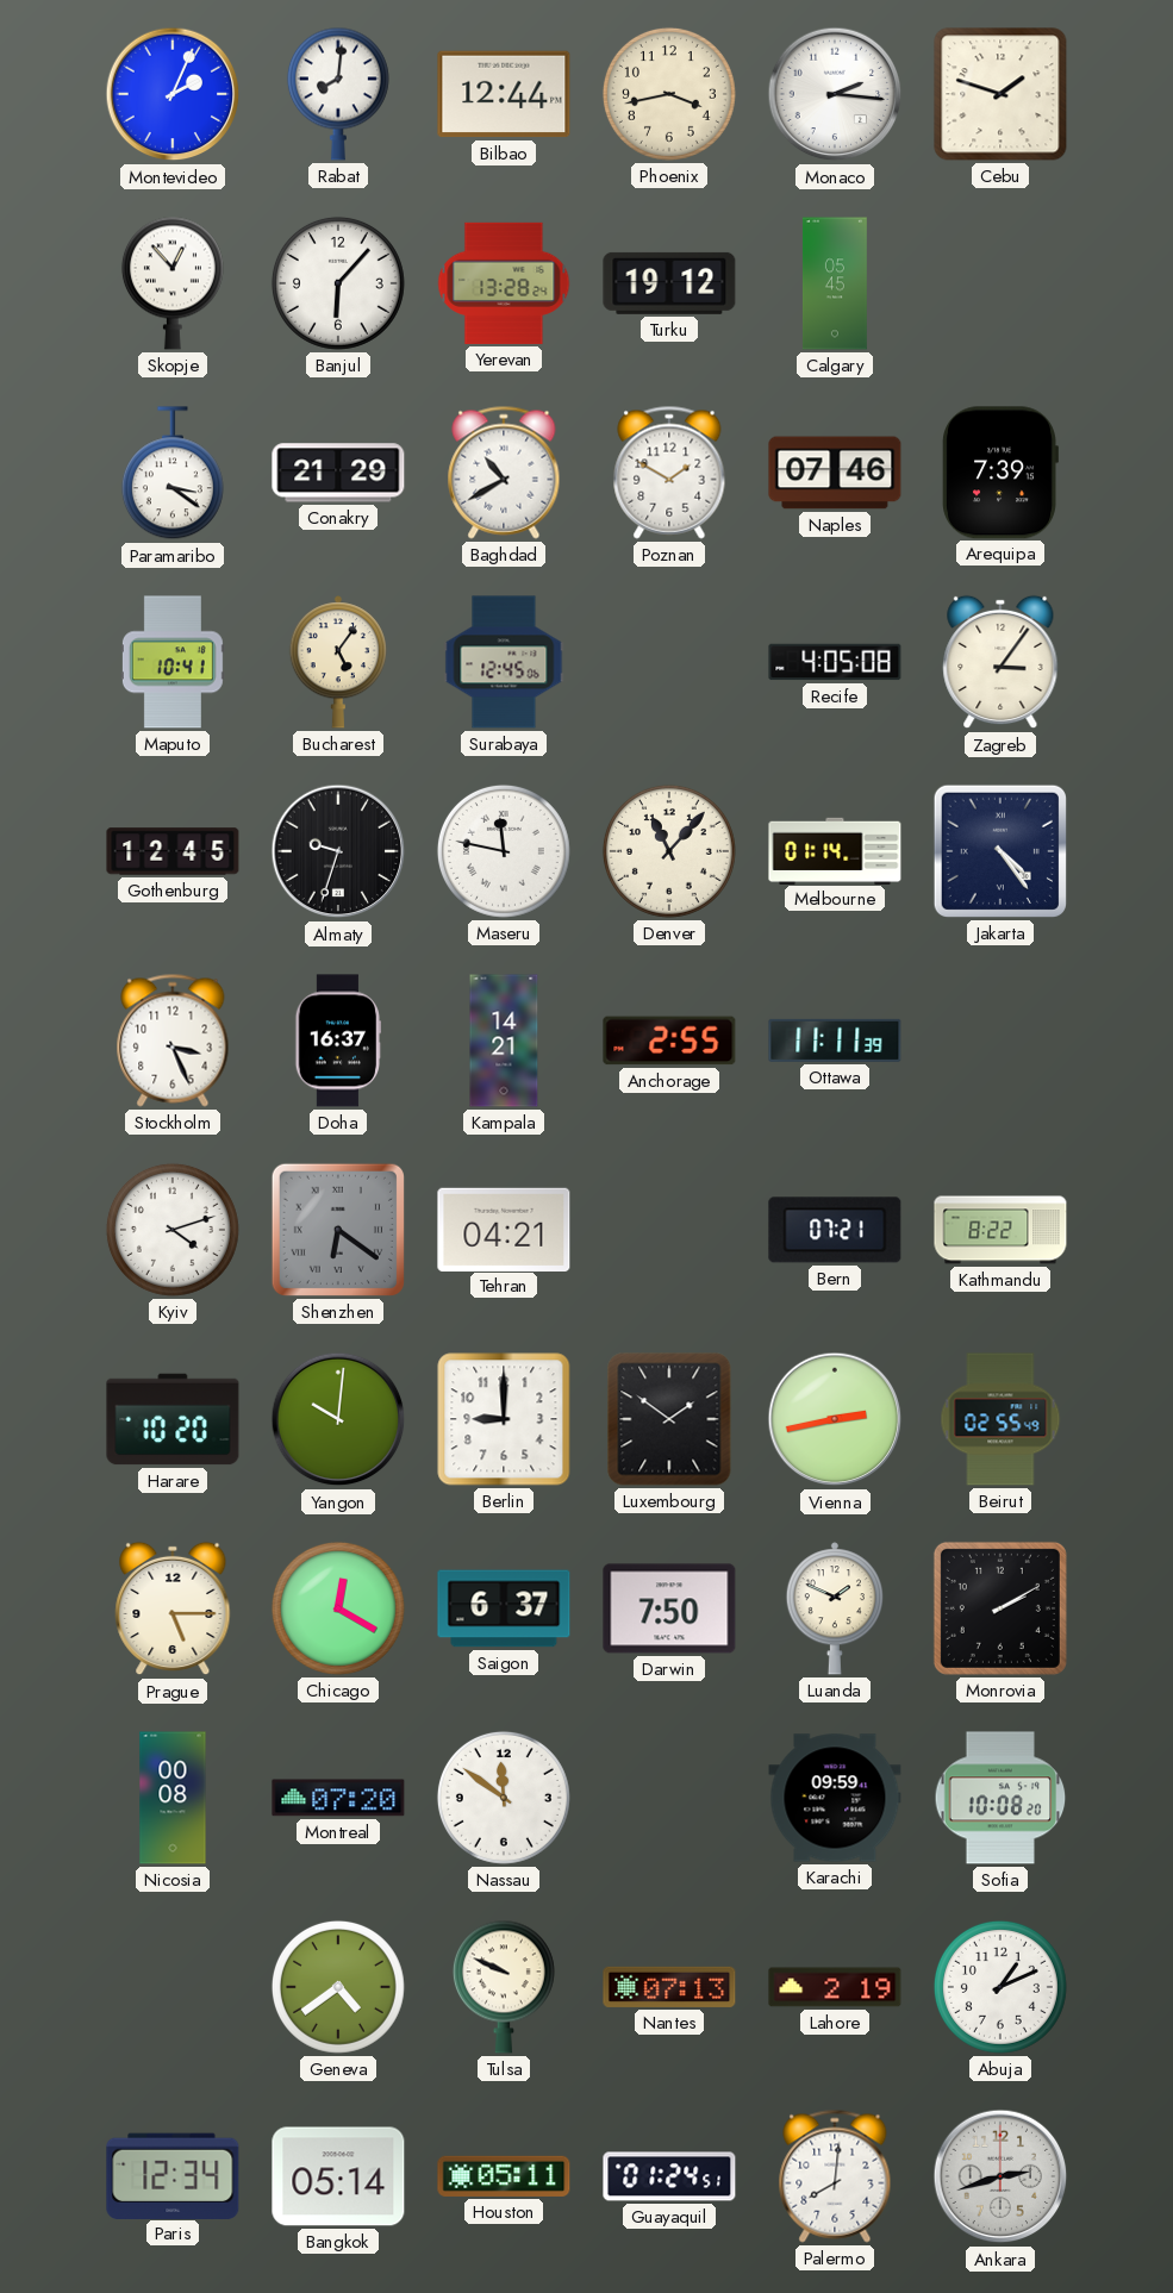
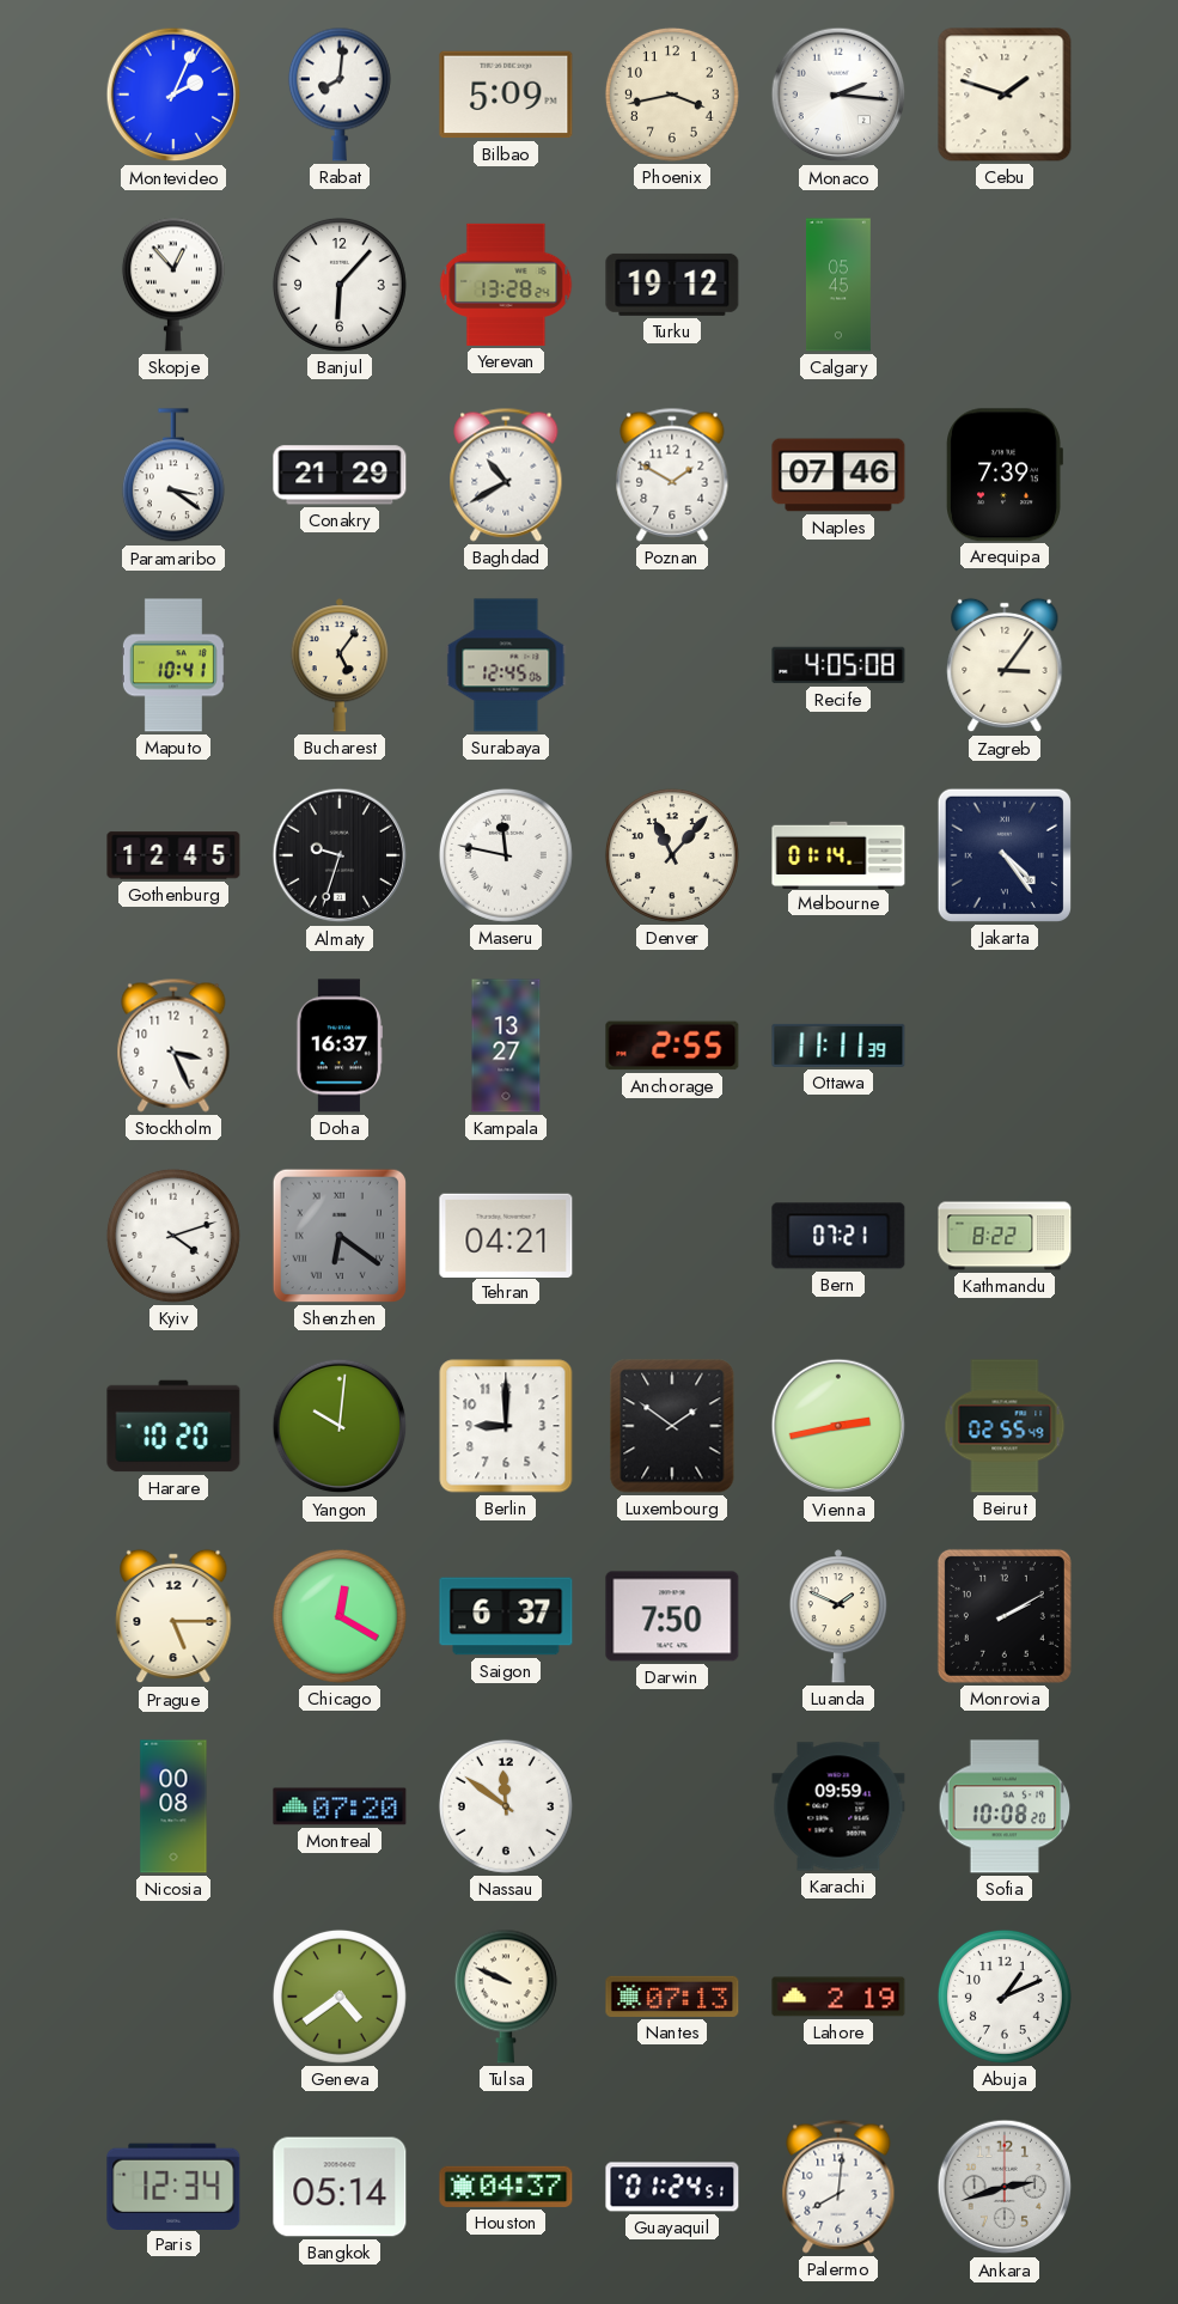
Bilbao: 12:44 -> 5:09 (506, 95)
Kampala: 14:21 -> 13:27 (506, 1046)
Houston: 05:11 -> 04:37 (506, 2187)
